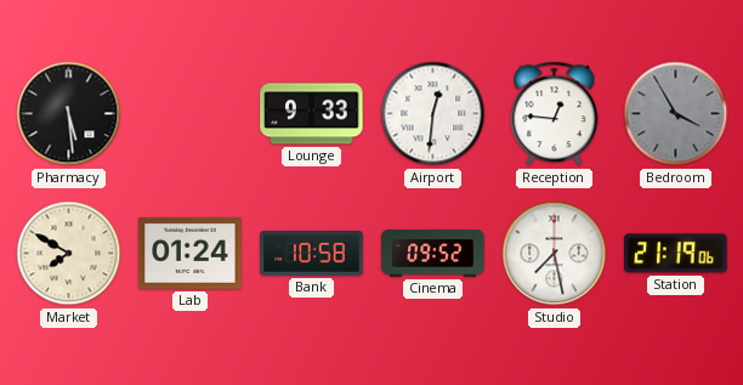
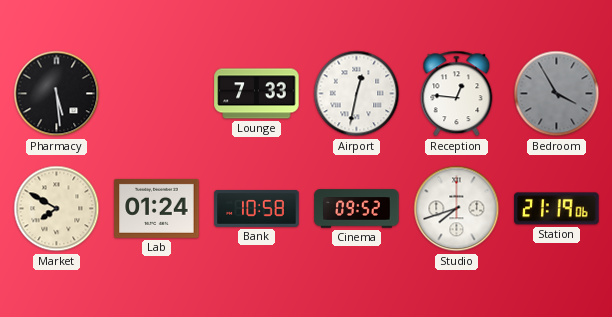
Lounge: 9:33 -> 7:33 (257, 94)
Airport: 12:31 -> 12:32 (357, 94)
Studio: 7:28 -> 7:42 (457, 209)
